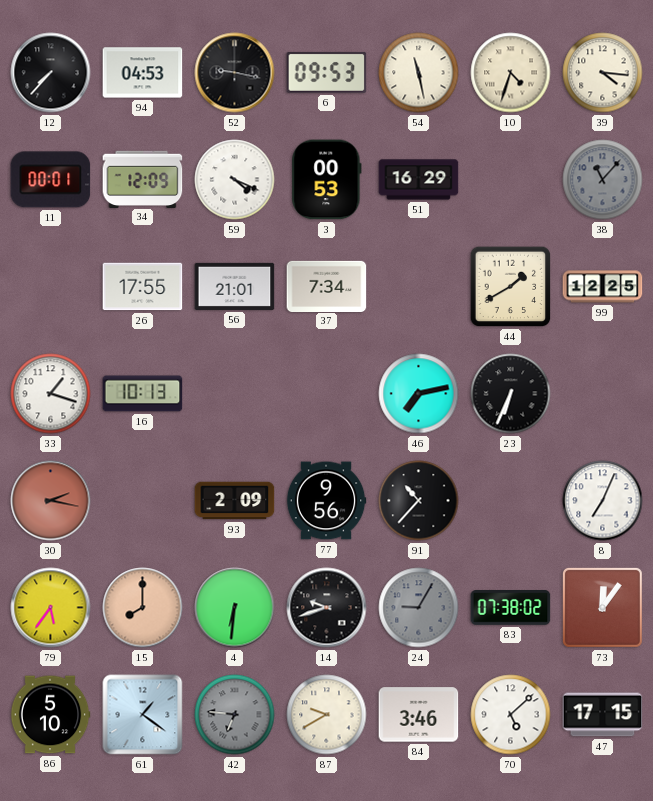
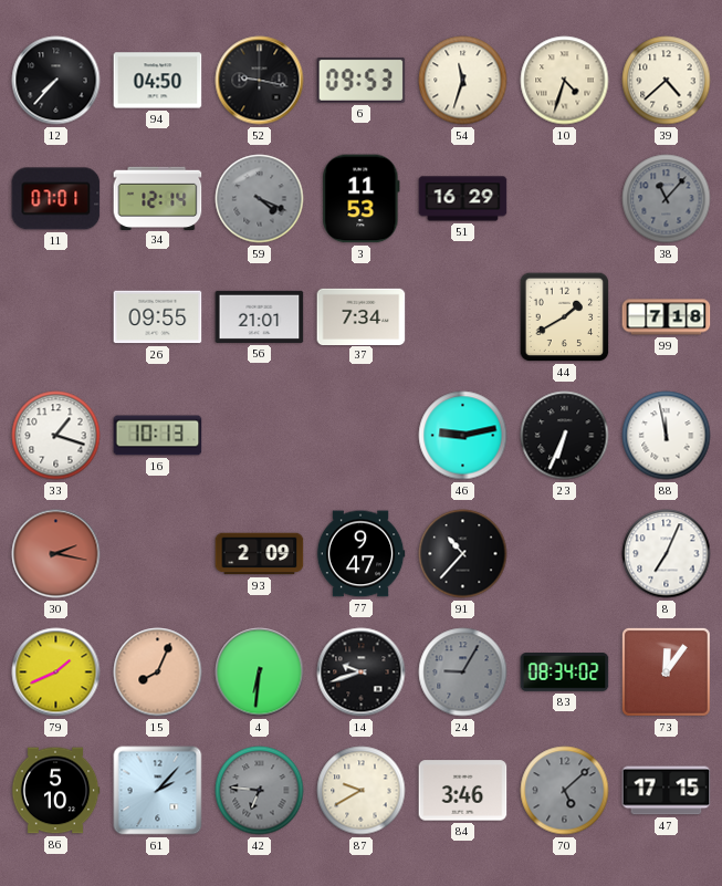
94: 04:53 -> 04:50 (158, 81)
54: 11:28 -> 11:33 (463, 81)
39: 4:16 -> 4:38 (667, 81)
11: 00:01 -> 07:01 (56, 199)
34: 12:09 -> 12:14 (158, 198)
59 dial: white -> grey (260, 199)
3: 00:53 -> 11:53 (362, 199)
26: 17:55 -> 09:55 (158, 317)
99: 12:25 -> 7:18 (667, 317)
46: 7:13 -> 9:13 (463, 436)
88: none -> 11:58 (667, 436)
77: 9:56 -> 9:47 (360, 554)
79: 5:36 -> 1:41 (56, 673)
15: 8:00 -> 8:04 (158, 673)
83: 07:38 -> 08:34 (565, 673)
61: 1:21 -> 2:07 (158, 791)
70 dial: white -> grey (565, 791)
